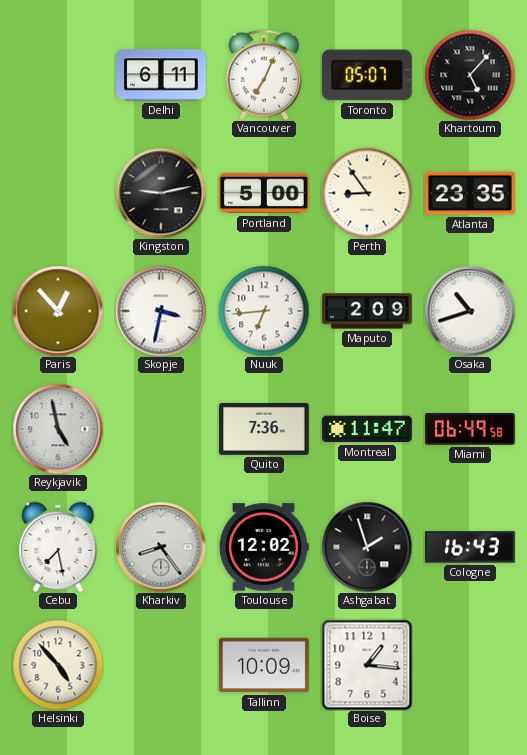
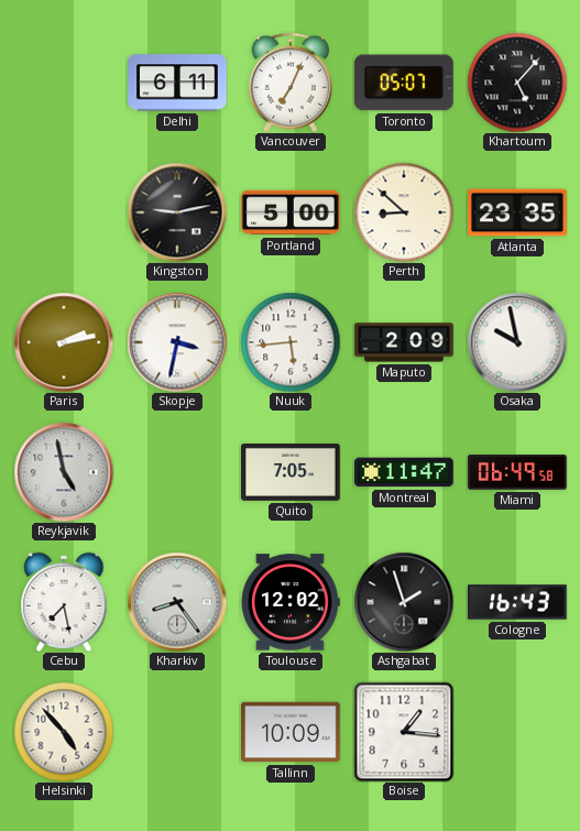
Perth: 8:54 -> 8:52 (404, 212)
Paris: 12:53 -> 2:13 (64, 342)
Nuuk: 6:44 -> 5:44 (291, 342)
Osaka: 10:42 -> 9:58 (517, 342)
Quito: 7:36 -> 7:05 (291, 472)
